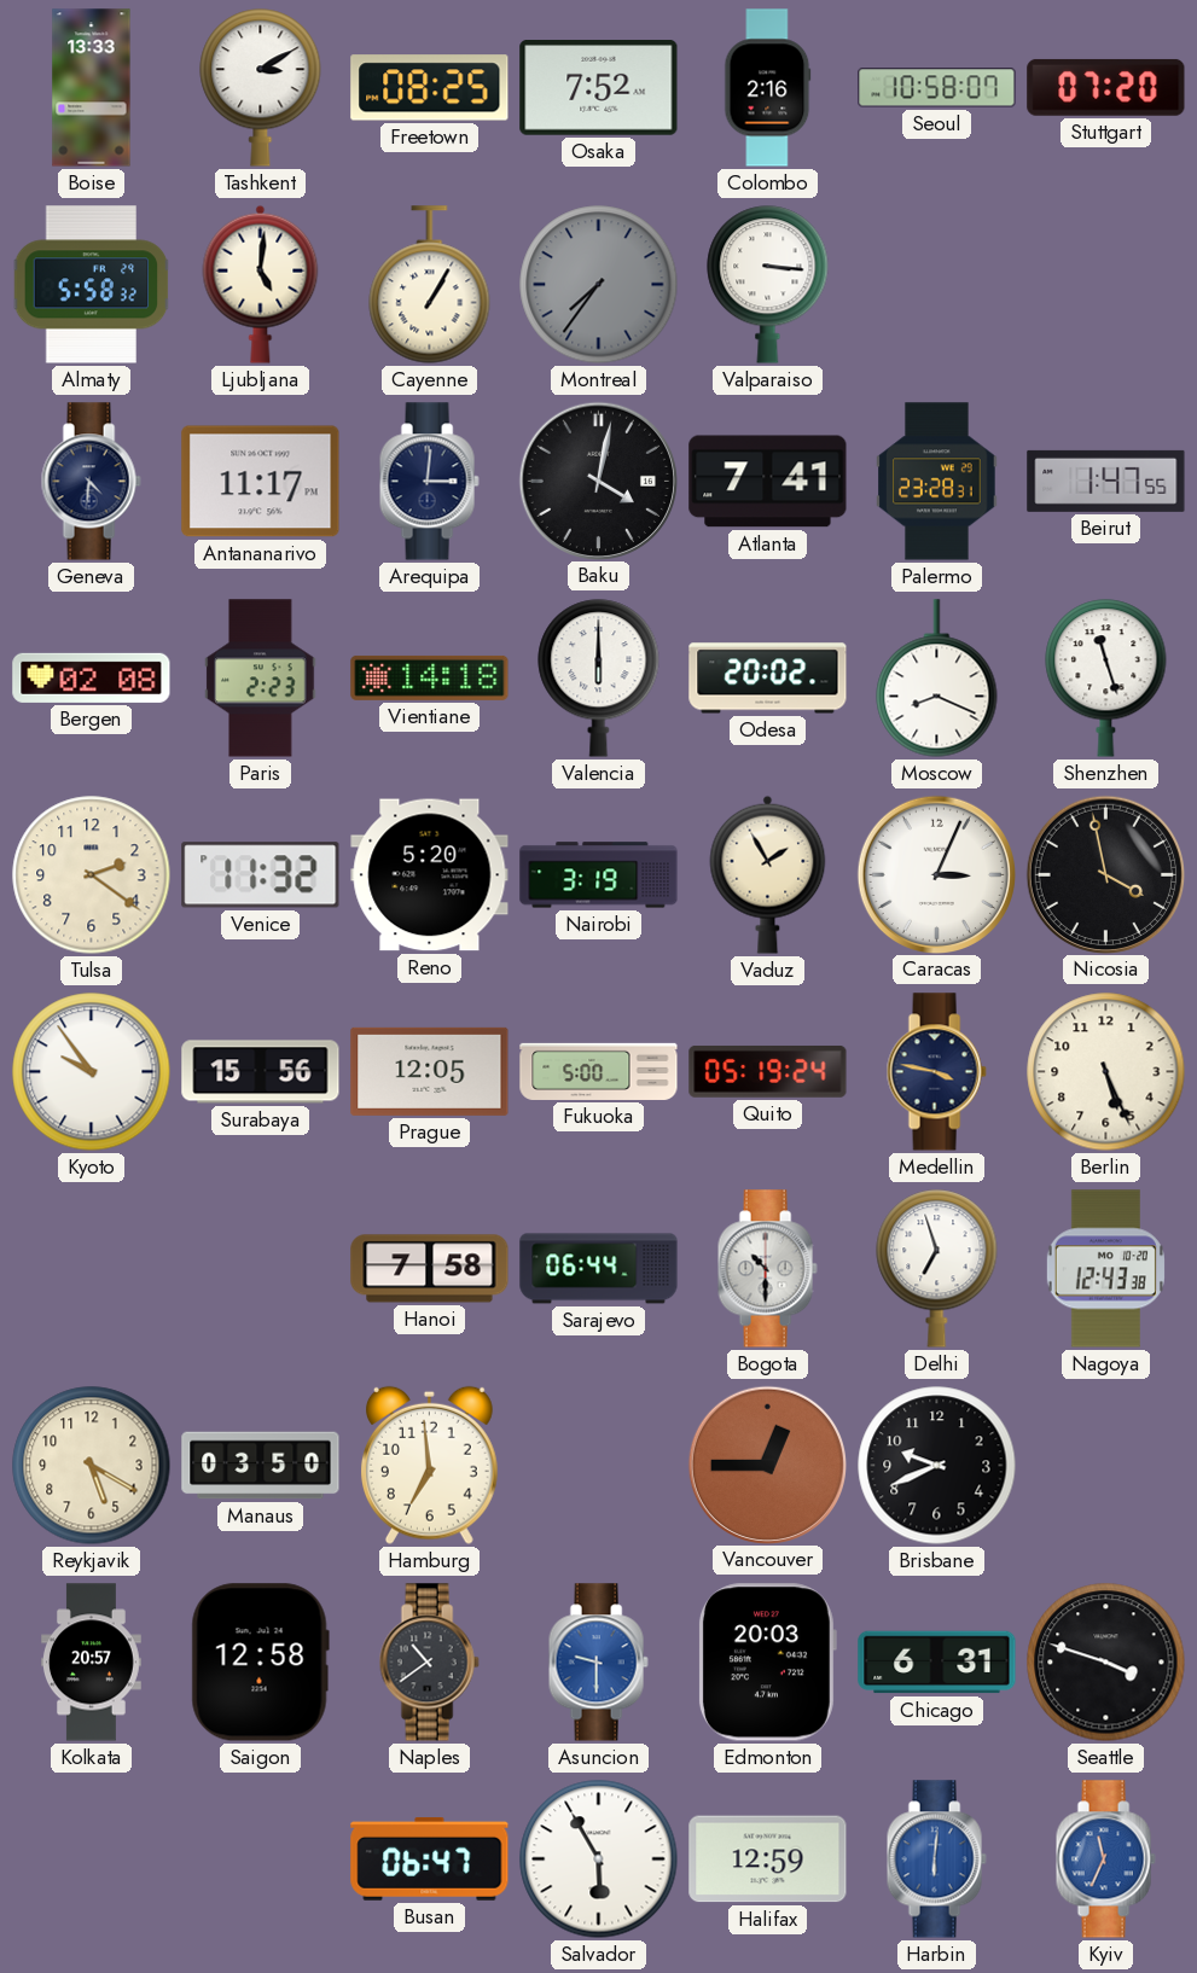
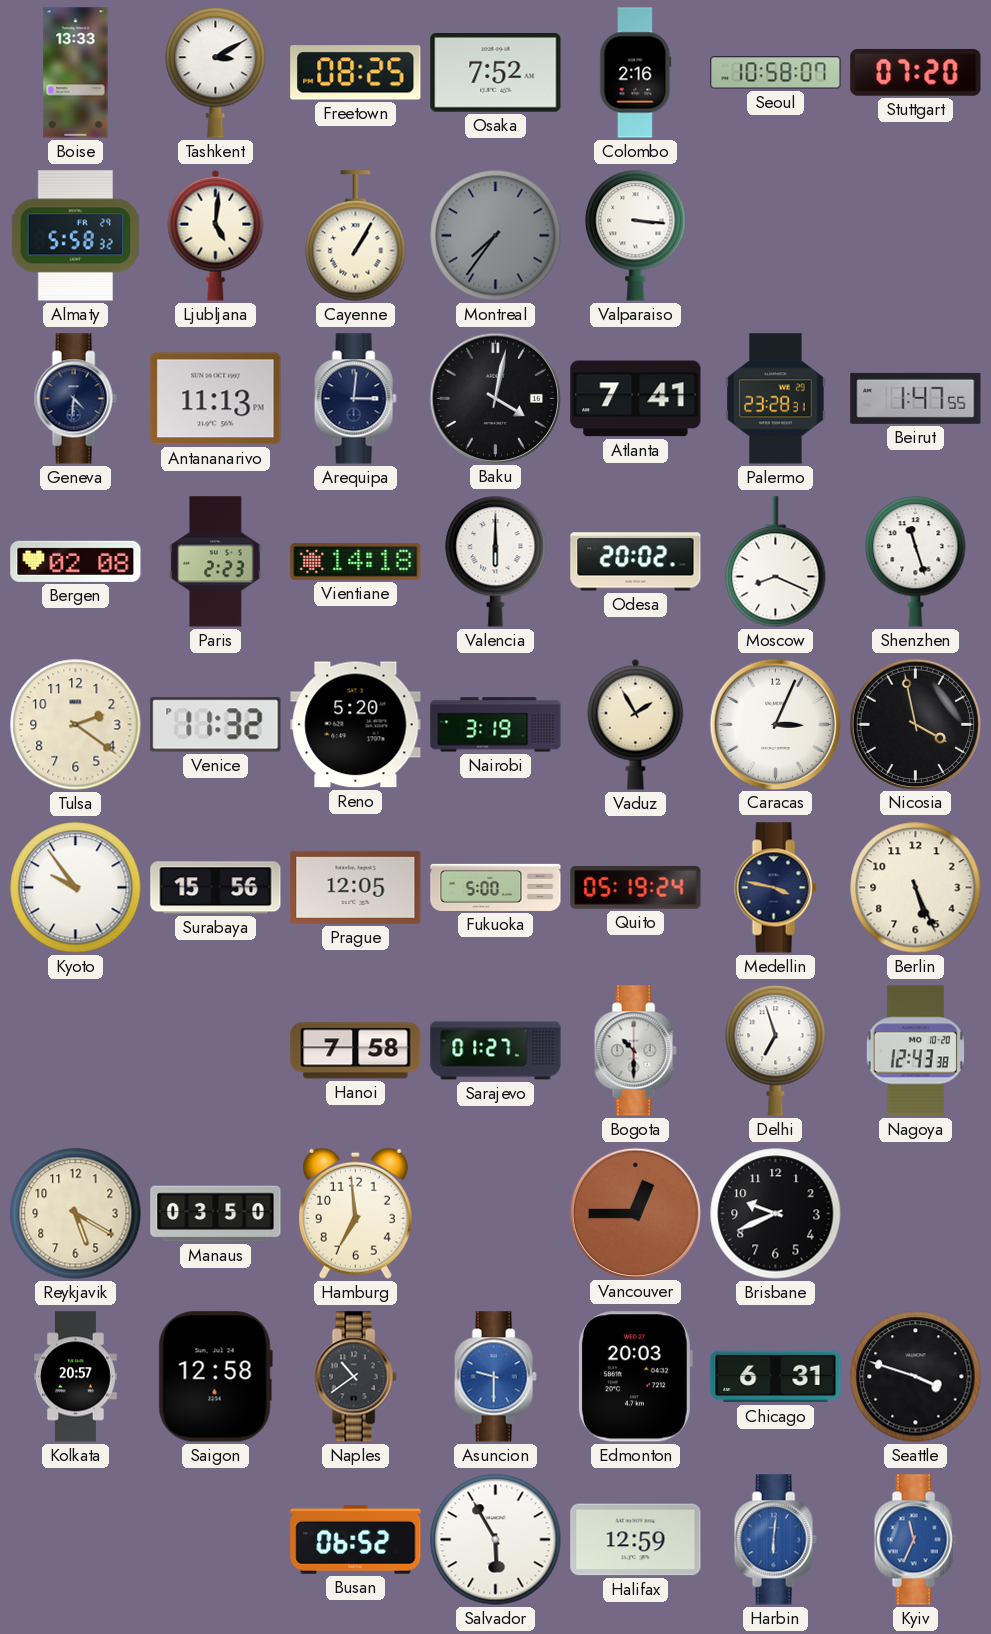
Antananarivo: 11:17 -> 11:13 (216, 399)
Sarajevo: 06:44 -> 01:27 (496, 1051)
Busan: 06:47 -> 06:52 (356, 1539)
